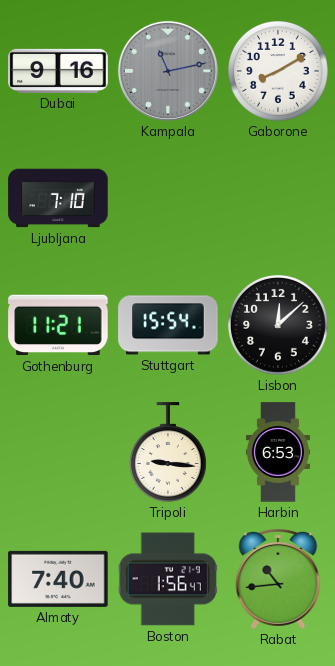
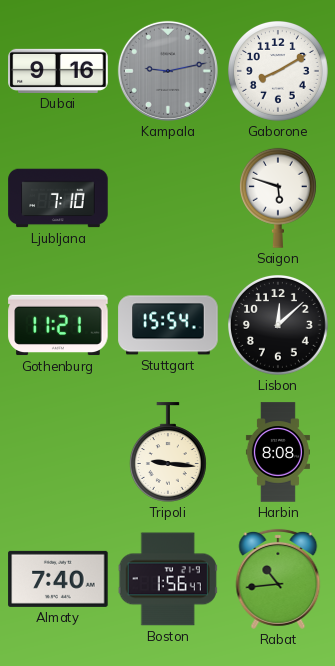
Kampala: 11:13 -> 9:13 (168, 71)
Saigon: none -> 5:48 (278, 198)
Harbin: 6:53 -> 8:08 (278, 452)
